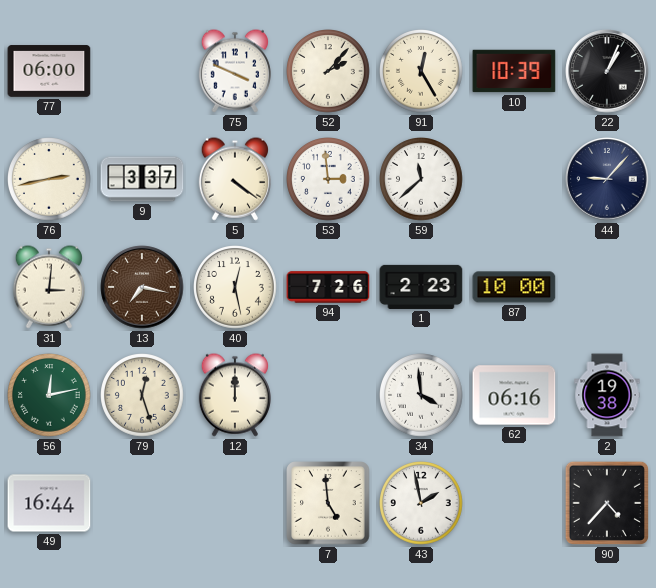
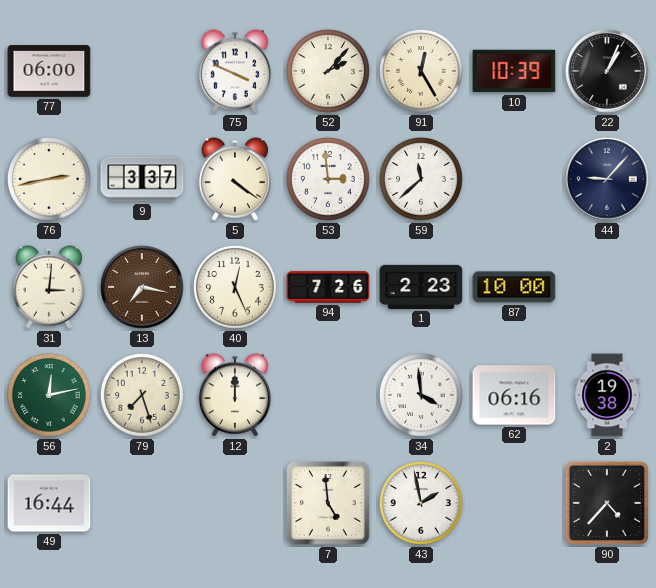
40: 12:28 -> 12:26 (236, 288)
79: 12:27 -> 7:27 (143, 396)
